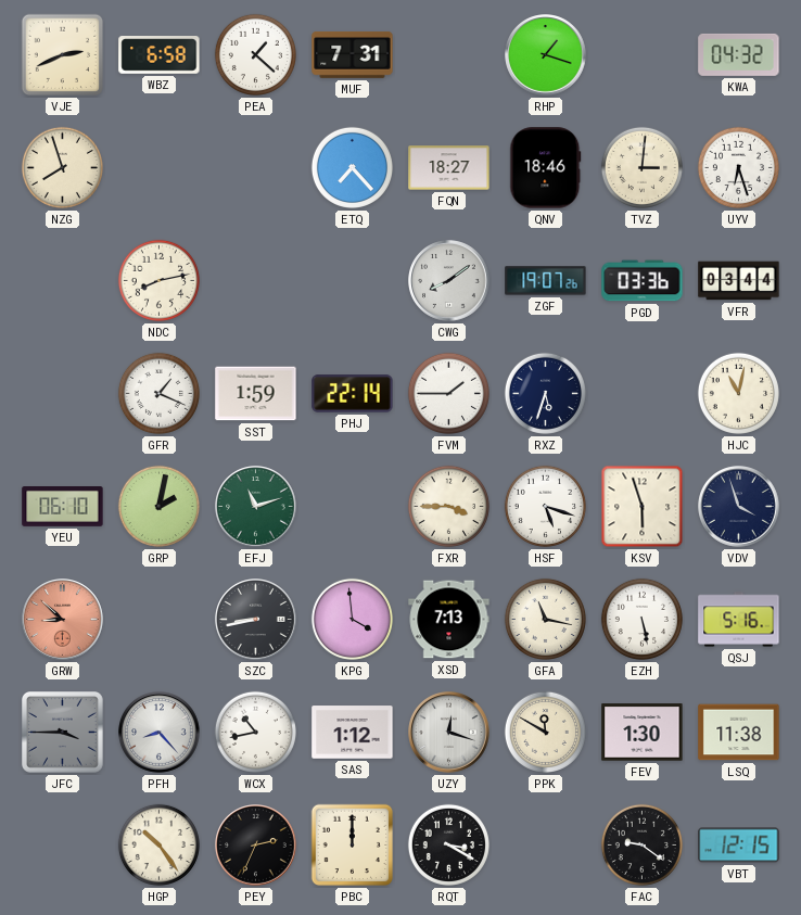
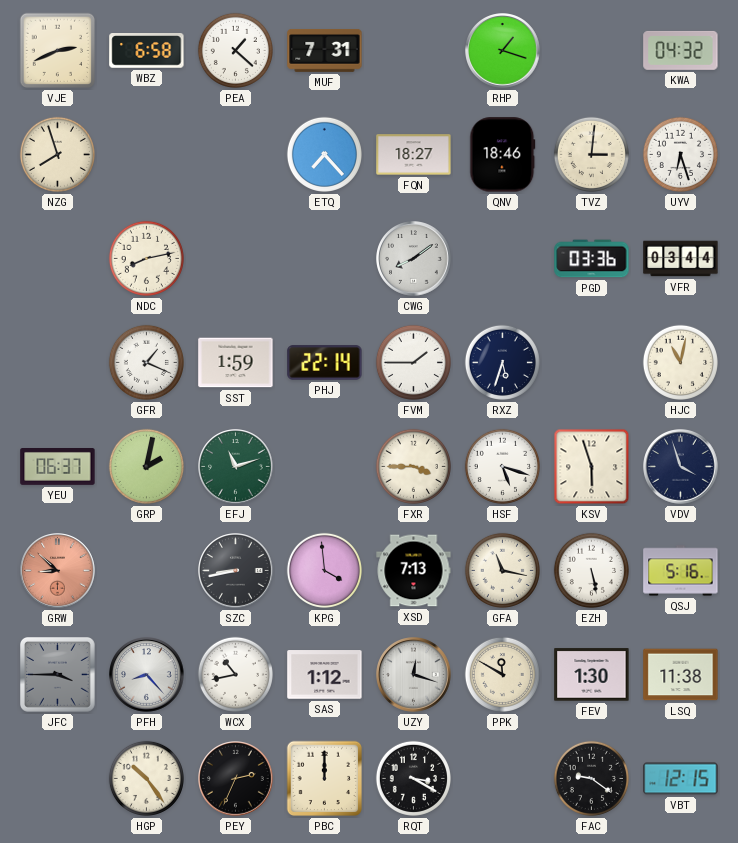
ZGF: 19:07 -> none (546, 281)
YEU: 06:10 -> 06:37 (58, 467)
